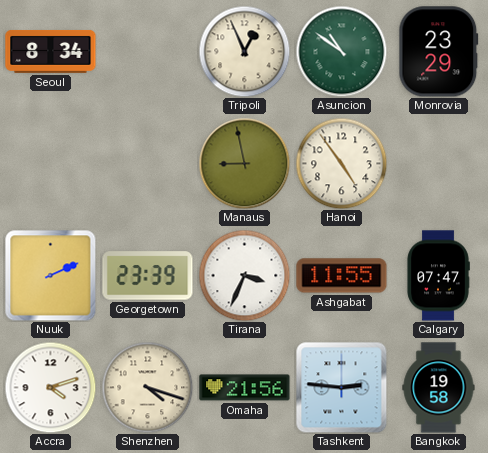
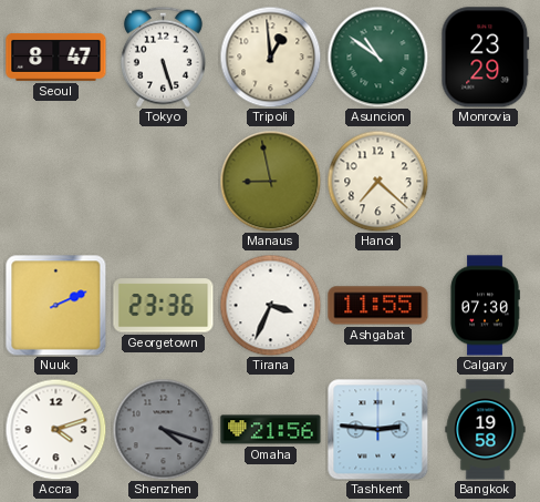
Seoul: 8:34 -> 8:47 (56, 57)
Tokyo: none -> 5:27 (163, 57)
Tripoli: 12:56 -> 12:59 (270, 57)
Hanoi: 4:54 -> 7:22 (377, 181)
Georgetown: 23:39 -> 23:36 (164, 306)
Calgary: 07:47 -> 07:30 (485, 306)
Shenzhen dial: cream -> grey (163, 429)
